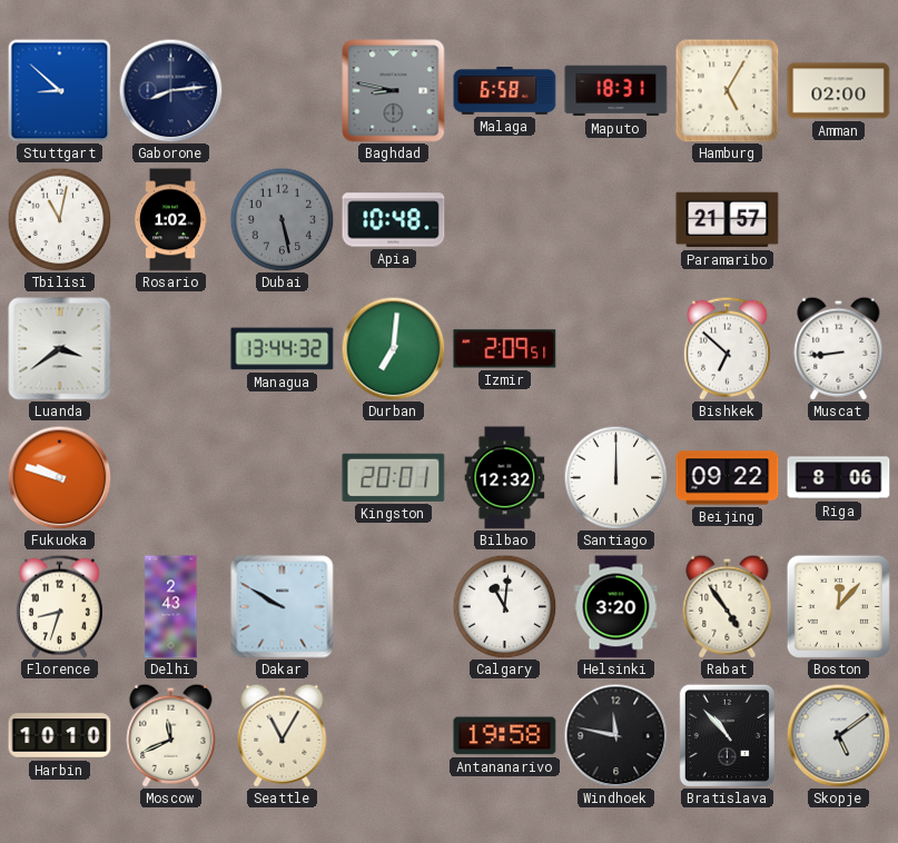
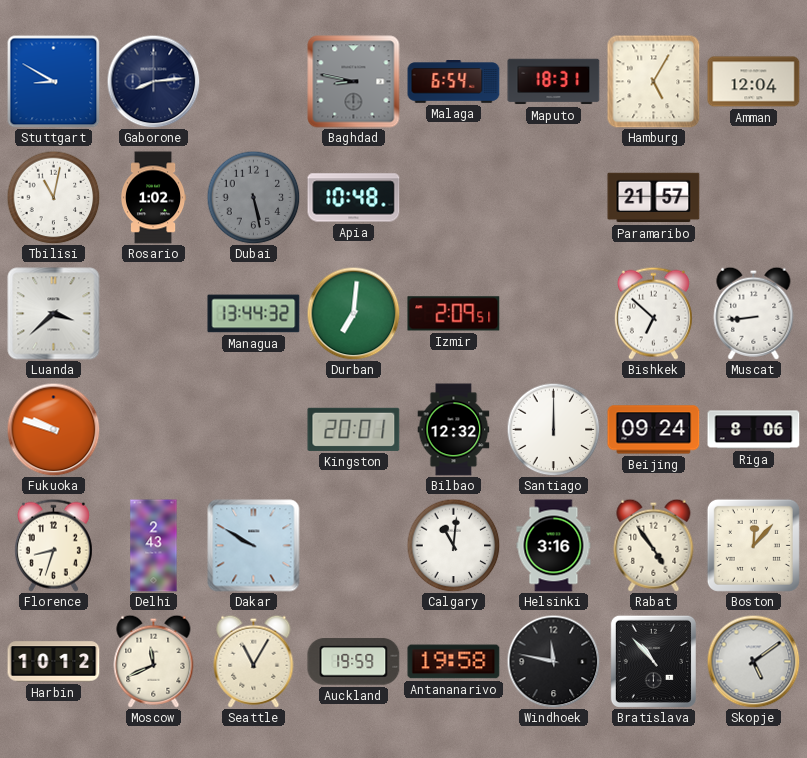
Stuttgart: 8:52 -> 8:50 (53, 81)
Malaga: 6:58 -> 6:54 (454, 82)
Amman: 02:00 -> 12:04 (754, 82)
Luanda: 3:39 -> 3:38 (54, 314)
Beijing: 09:22 -> 09:24 (654, 430)
Helsinki: 3:20 -> 3:16 (554, 546)
Harbin: 10:10 -> 10:12 (54, 662)
Auckland: none -> 19:59 (354, 662)
